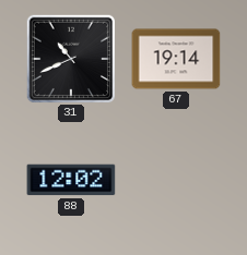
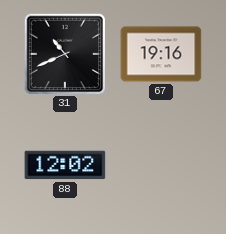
67: 19:14 -> 19:16 (161, 54)
